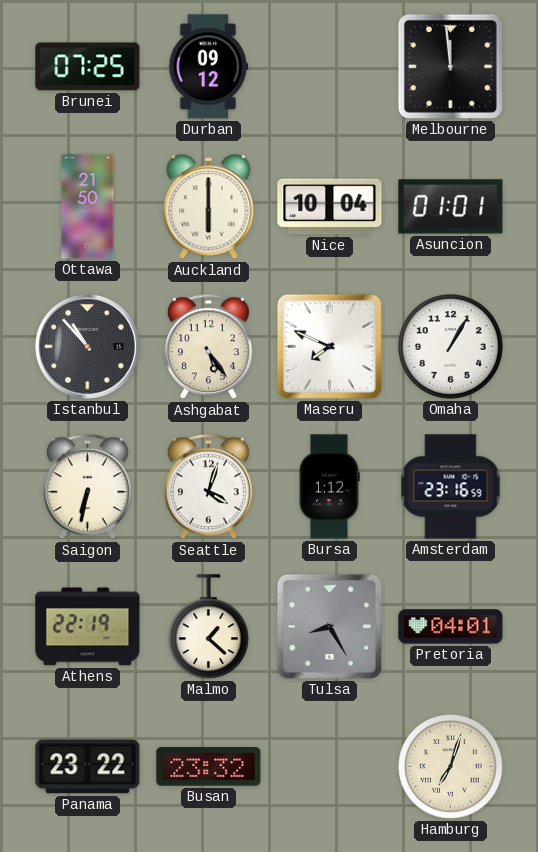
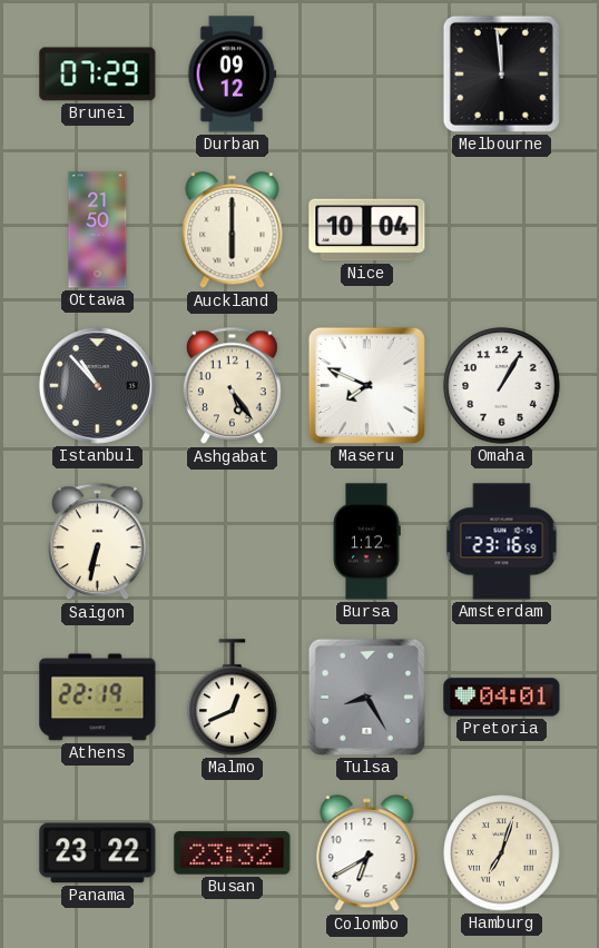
Brunei: 07:25 -> 07:29 (98, 75)
Asuncion: 01:01 -> none (451, 207)
Seattle: 4:03 -> none (209, 487)
Malmo: 1:22 -> 12:41 (233, 698)
Colombo: none -> 6:40 (367, 853)
